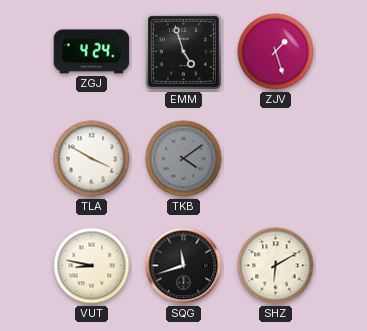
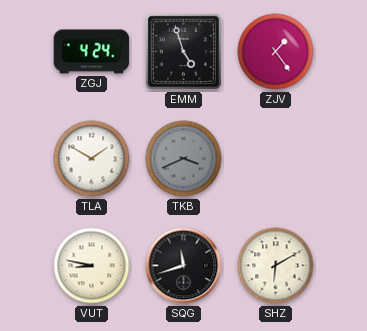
ZJV: 1:27 -> 1:24 (276, 52)
TLA: 3:50 -> 1:50 (92, 159)
TKB: 4:09 -> 3:41 (184, 159)
